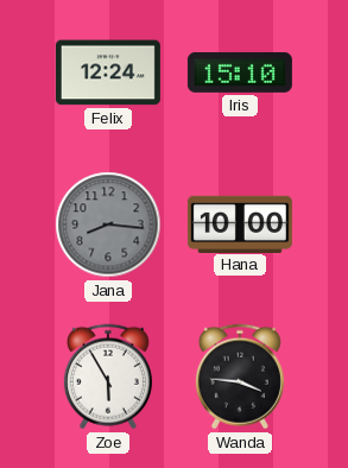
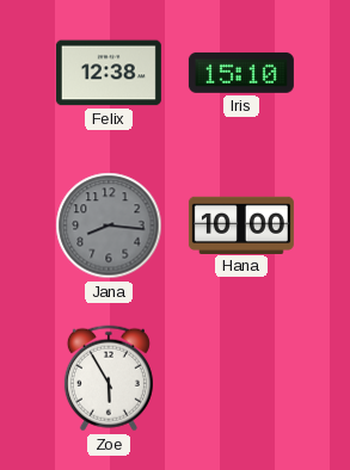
Felix: 12:24 -> 12:38 (109, 73)
Wanda: 3:46 -> none (240, 377)
